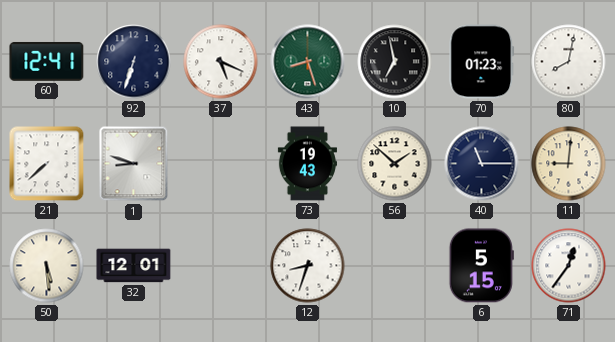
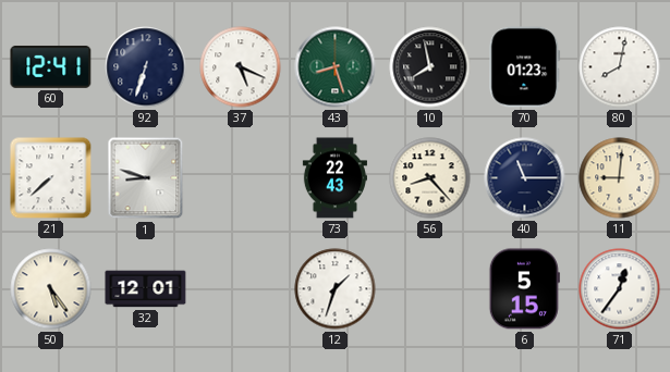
10: 6:58 -> 7:58 (430, 67)
73: 19:43 -> 22:43 (334, 178)
56: 1:52 -> 8:23 (430, 178)
50: 5:29 -> 5:24 (51, 289)
12: 8:33 -> 1:33 (336, 289)
